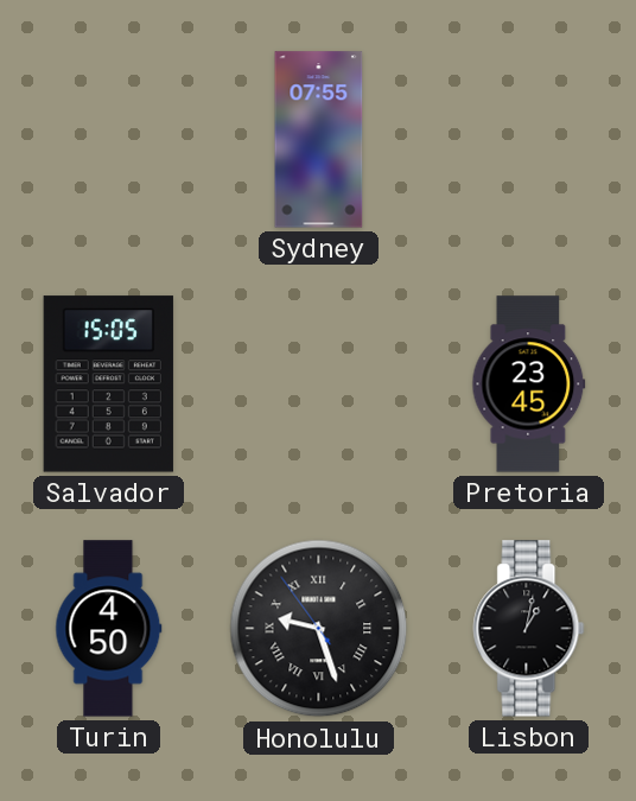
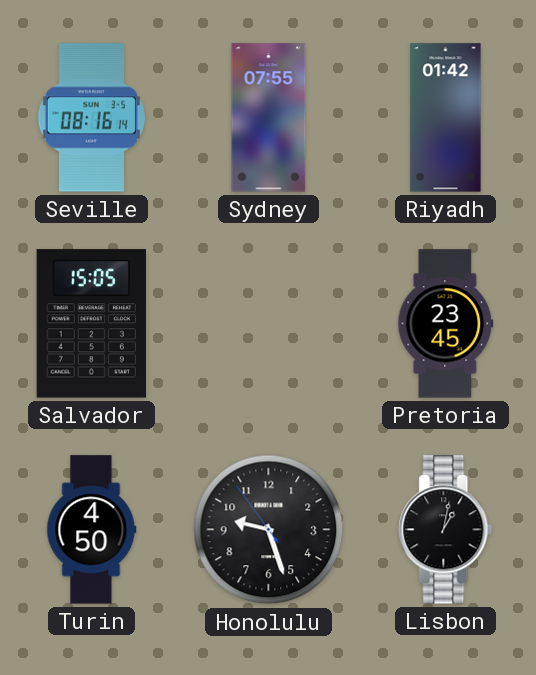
Seville: none -> 08:16 (91, 118)
Riyadh: none -> 01:42 (446, 118)
Honolulu numerals: Roman -> Arabic (269, 530)
